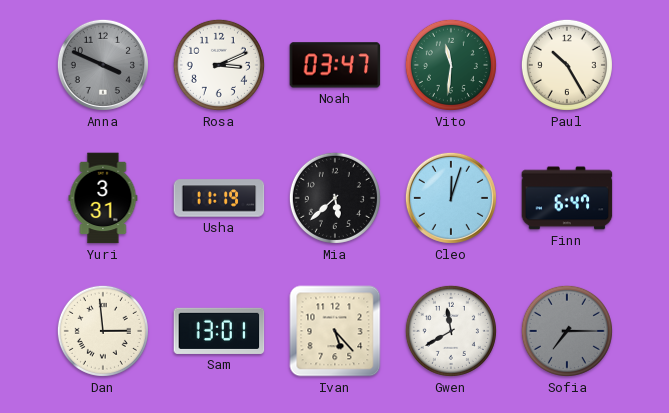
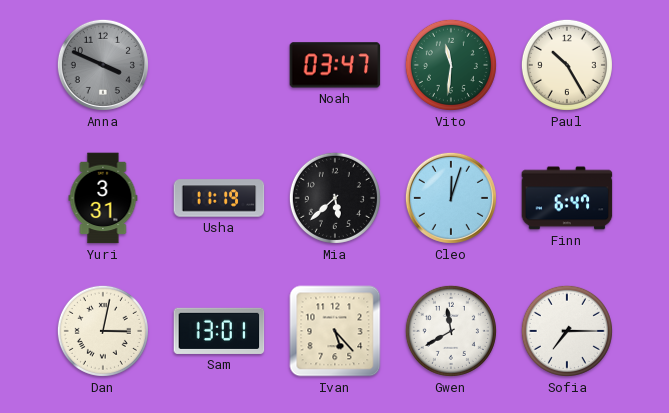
Rosa: 3:11 -> none (219, 65)
Dan: 2:59 -> 3:02 (103, 331)
Sofia dial: grey -> white (567, 331)
